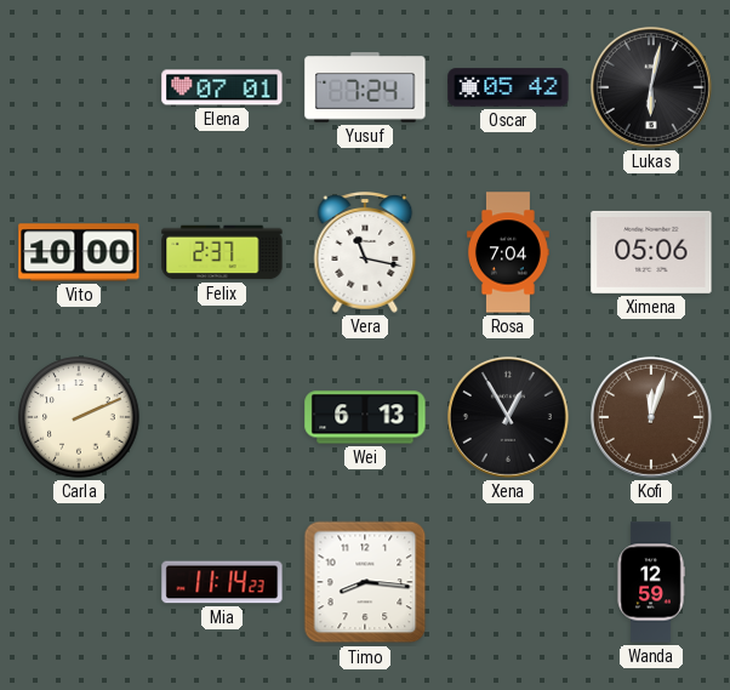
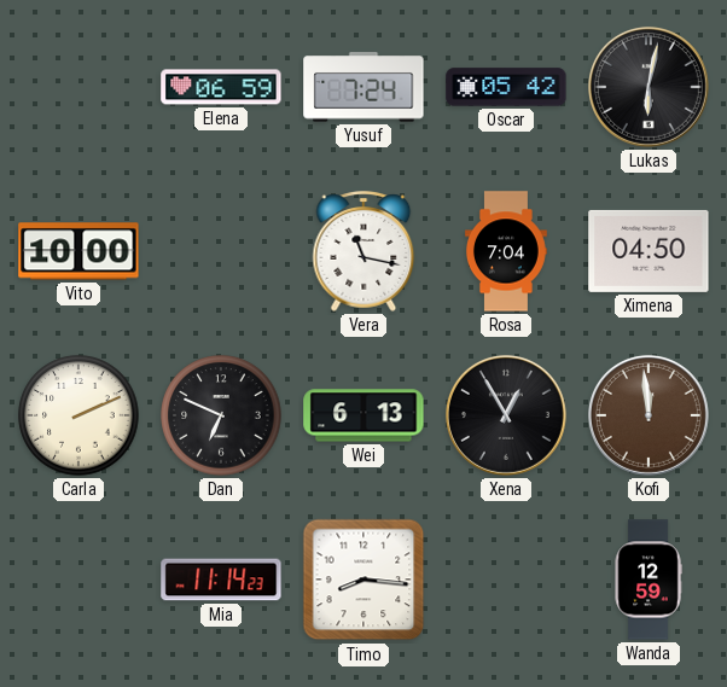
Elena: 07:01 -> 06:59 (221, 87)
Felix: 2:37 -> none (222, 252)
Ximena: 05:06 -> 04:50 (649, 251)
Dan: none -> 6:49 (221, 415)
Kofi: 12:03 -> 11:59 (649, 415)
